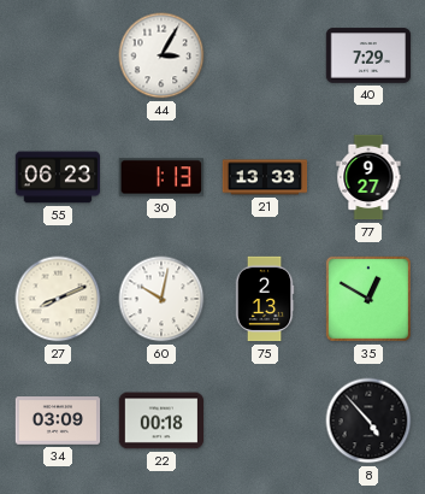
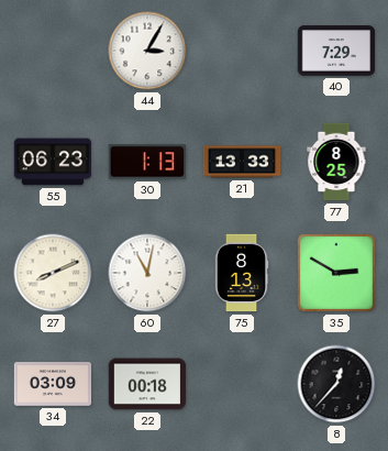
77: 9:27 -> 8:25 (336, 162)
60: 10:02 -> 11:02 (147, 273)
75: 2:13 -> 8:13 (242, 273)
35: 12:50 -> 2:50 (336, 273)
8: 4:53 -> 12:37 (336, 384)
